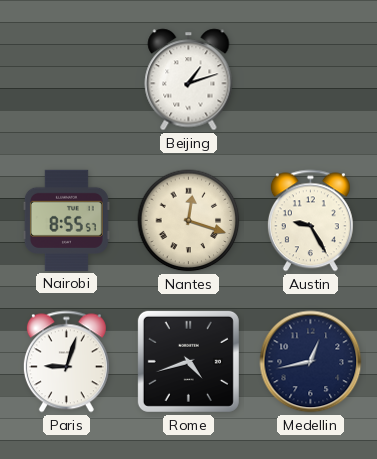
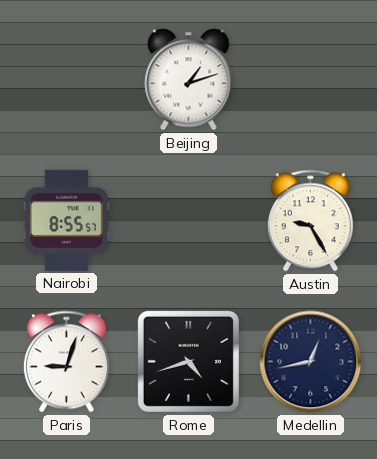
Nantes: 12:18 -> none (189, 221)
